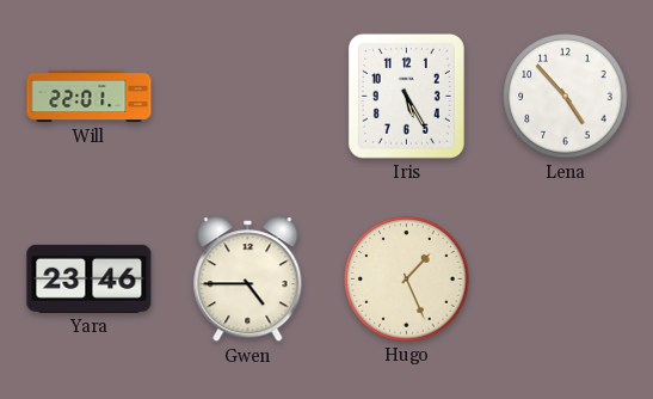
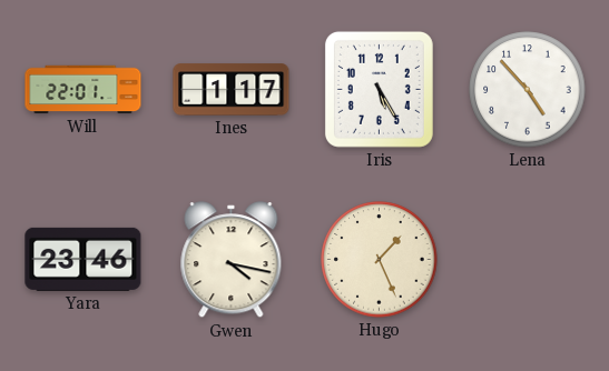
Ines: none -> 1:17 (232, 90)
Gwen: 4:45 -> 4:17 (232, 260)
